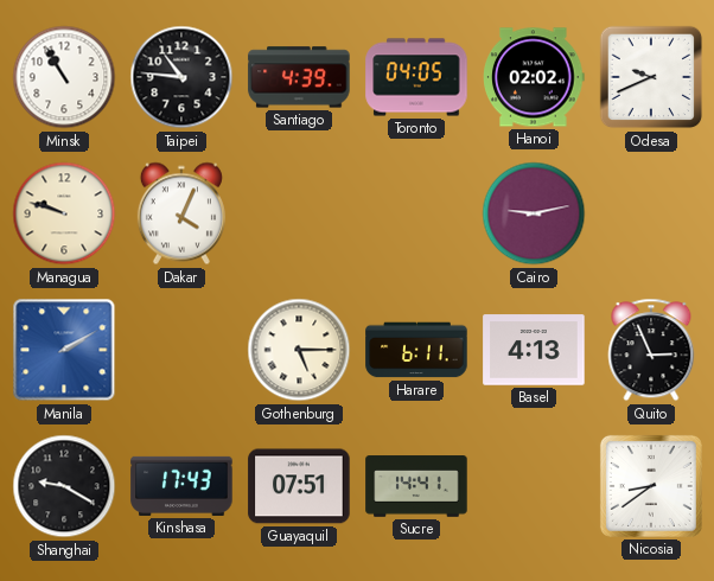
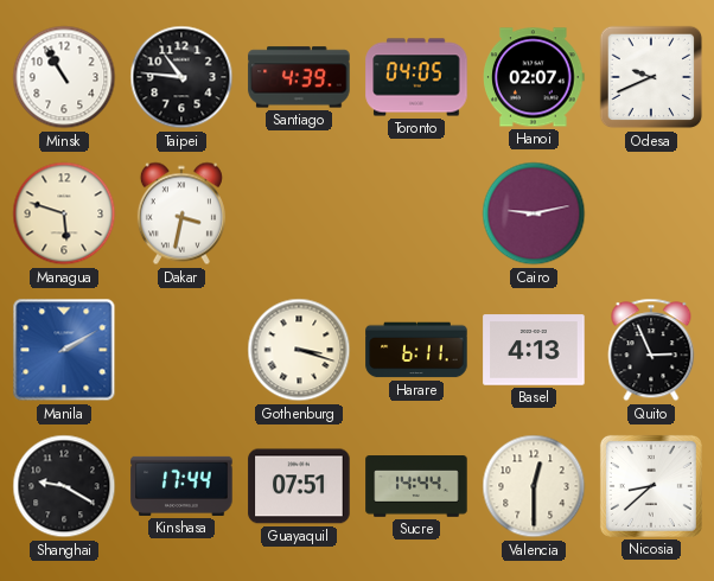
Hanoi: 02:02 -> 02:07 (534, 77)
Managua: 9:48 -> 5:48 (64, 213)
Dakar: 4:04 -> 3:32 (181, 213)
Gothenburg: 5:15 -> 3:18 (299, 350)
Kinshasa: 17:43 -> 17:44 (181, 486)
Sucre: 14:41 -> 14:44 (416, 486)
Valencia: none -> 12:30 (534, 486)
Nicosia: 8:39 -> 8:38 (651, 486)
